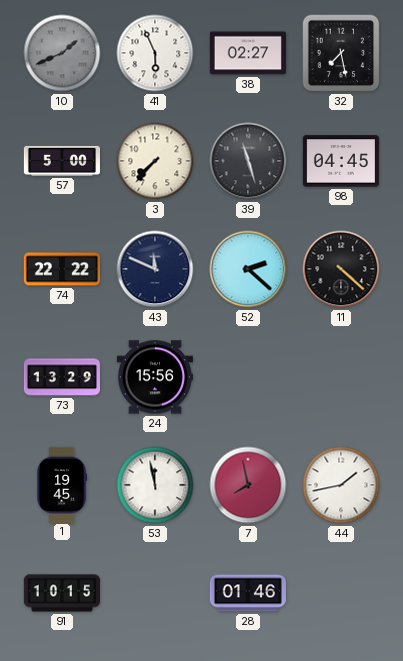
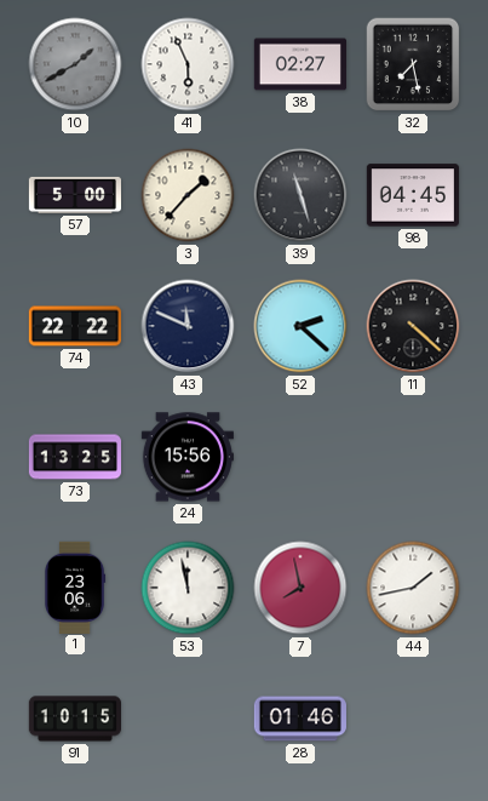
10: 1:41 -> 1:40 (75, 64)
3: 7:37 -> 1:37 (188, 195)
73: 13:29 -> 13:25 (74, 457)
1: 19:45 -> 23:06 (76, 587)
